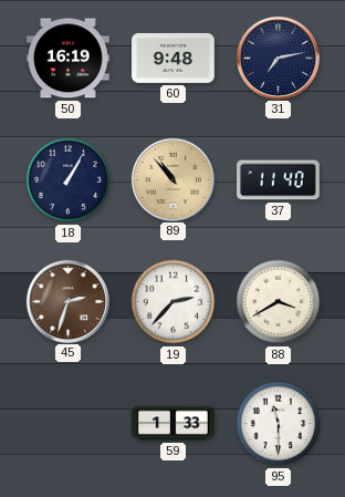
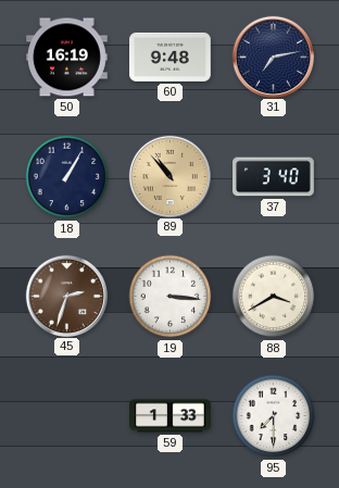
37: 11:40 -> 3:40 (274, 177)
19: 2:37 -> 3:16 (171, 297)
95: 11:30 -> 7:30 (274, 416)
